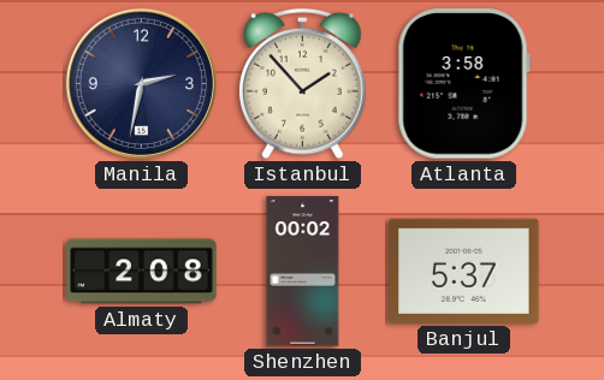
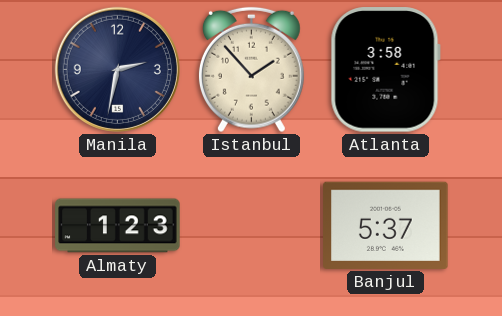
Almaty: 2:08 -> 1:23 (118, 226)
Shenzhen: 00:02 -> none (303, 272)
